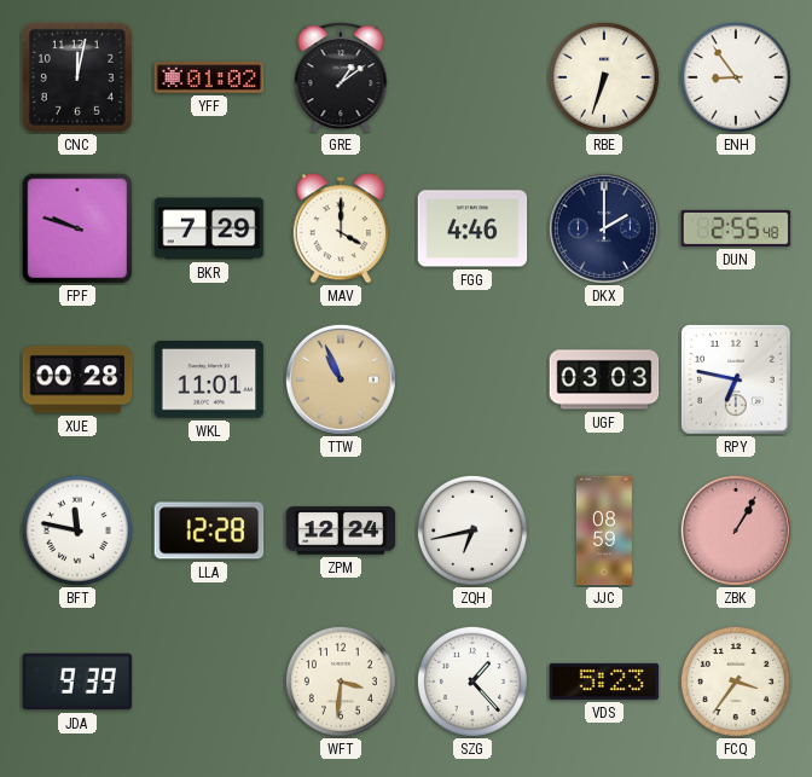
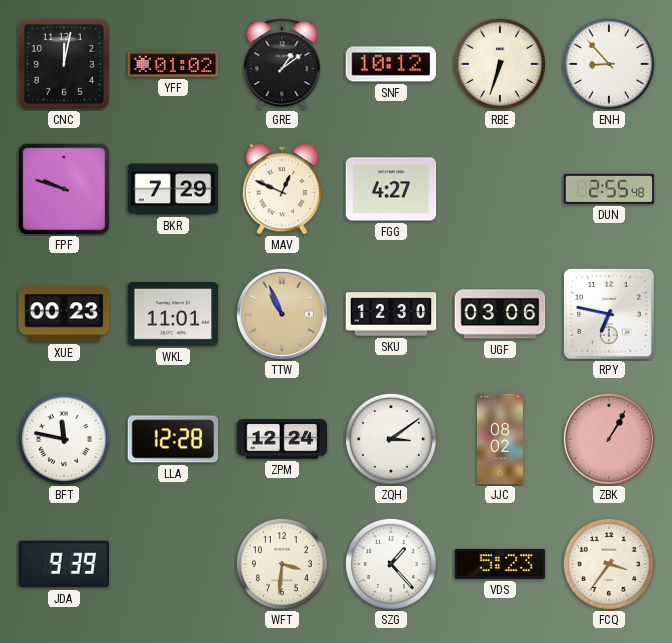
SNF: none -> 10:12 (391, 64)
ENH: 8:54 -> 8:53 (609, 64)
MAV: 4:00 -> 12:49 (281, 189)
FGG: 4:46 -> 4:27 (391, 189)
DKX: 2:00 -> none (604, 228)
XUE: 00:28 -> 00:23 (64, 314)
SKU: none -> 12:30 (391, 314)
UGF: 03:03 -> 03:06 (500, 314)
ZQH: 6:43 -> 3:09 (391, 439)
JJC: 08:59 -> 08:02 (500, 439)
